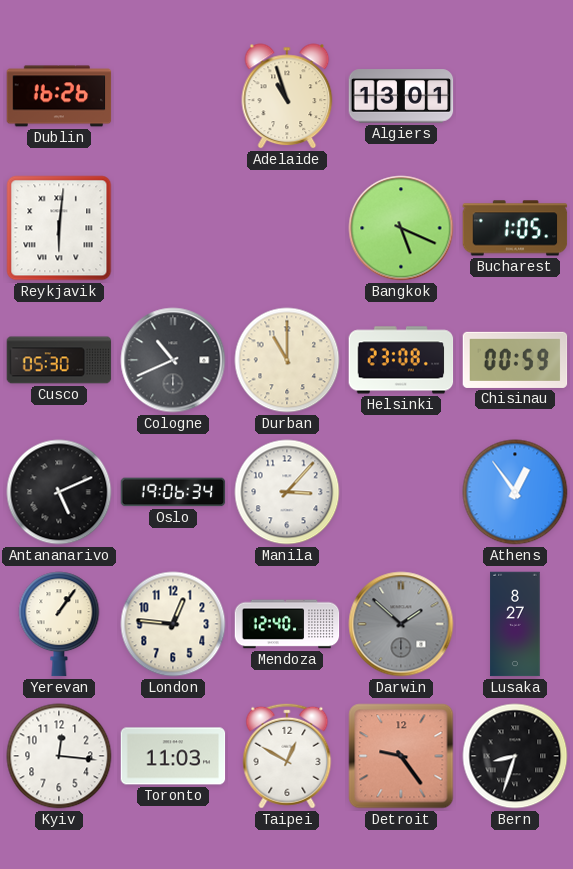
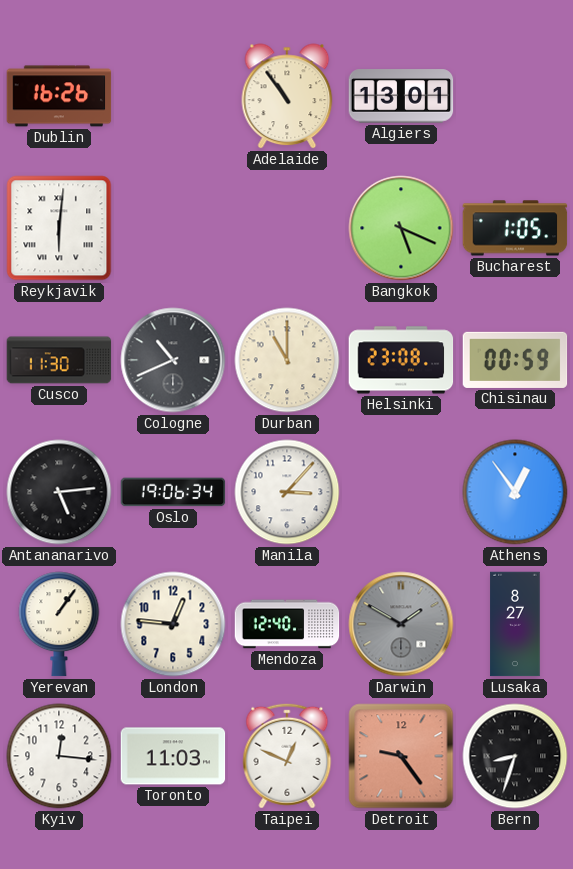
Adelaide: 10:57 -> 10:54 (287, 96)
Cusco: 05:30 -> 11:30 (59, 360)
Antananarivo: 5:11 -> 5:14 (59, 492)
Darwin: 1:52 -> 1:50 (401, 624)
Taipei: 12:50 -> 12:49 (287, 756)
